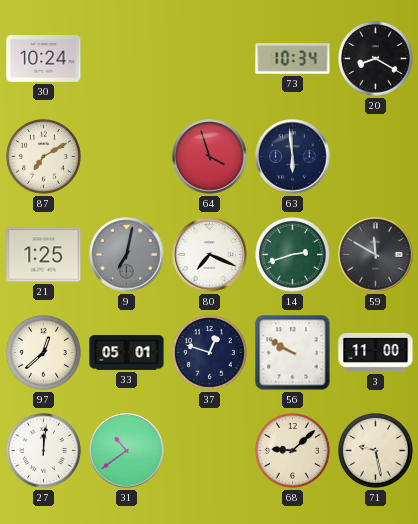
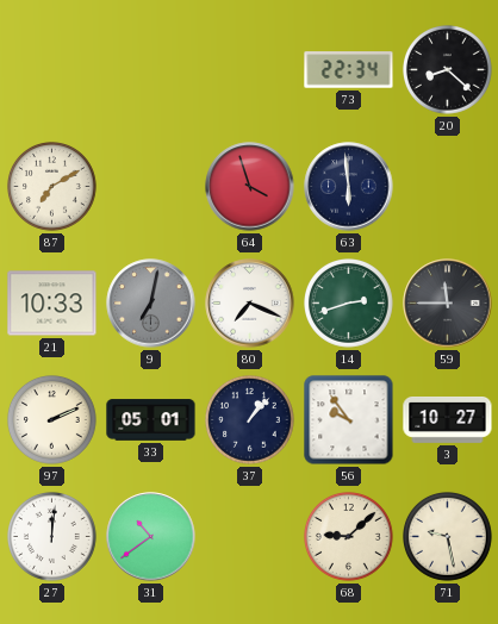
30: 10:24 -> none (44, 59)
73: 10:34 -> 22:34 (349, 70)
20: 8:20 -> 8:22 (448, 70)
21: 1:25 -> 10:33 (52, 304)
59: 11:50 -> 11:45 (448, 304)
97: 12:38 -> 2:11 (52, 420)
37: 12:48 -> 1:07 (250, 420)
56: 9:50 -> 9:54 (349, 420)
3: 11:00 -> 10:27 (448, 420)
